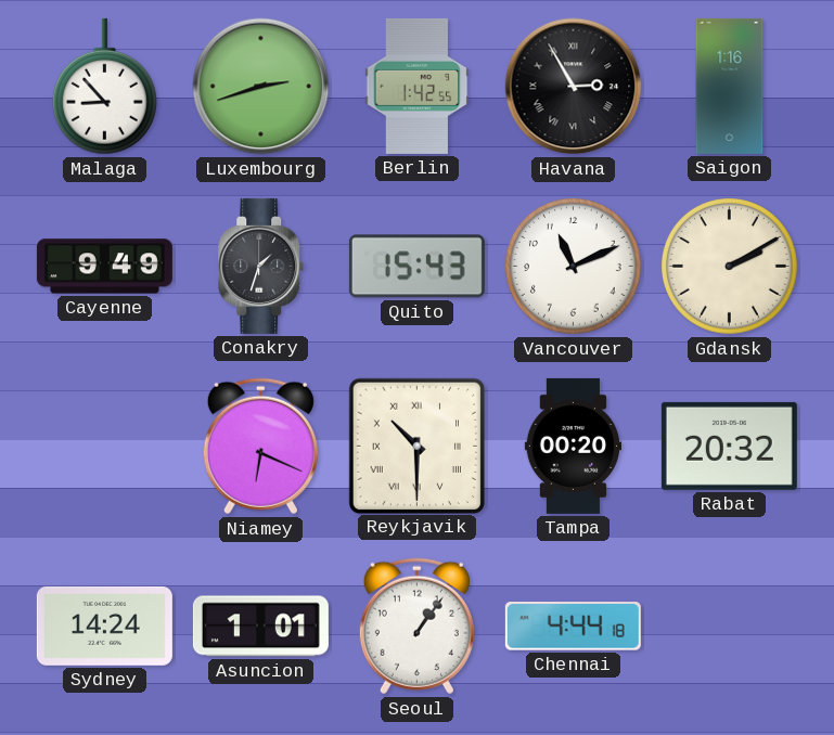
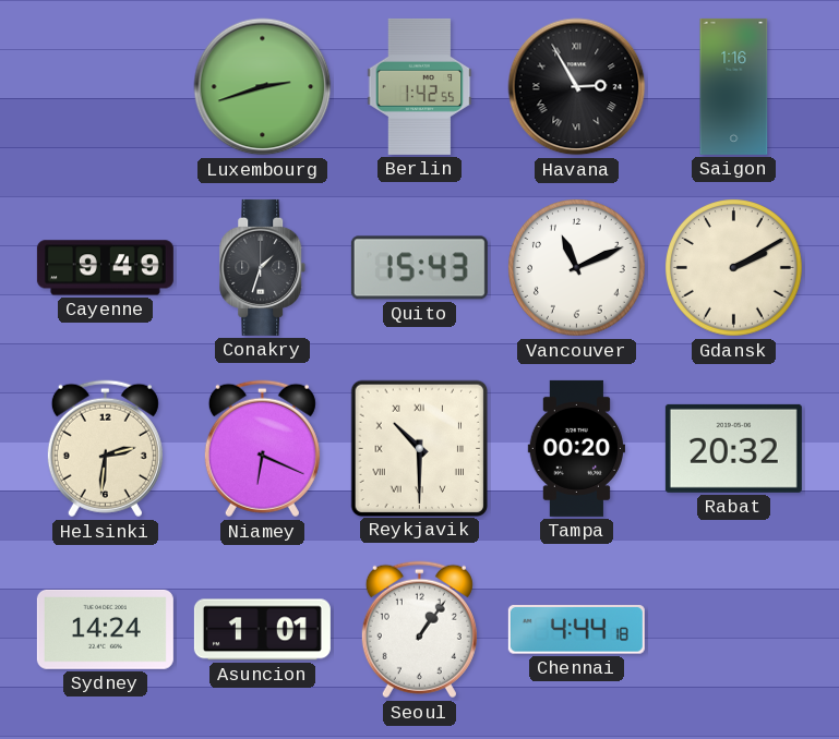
Malaga: 8:53 -> none (104, 87)
Helsinki: none -> 2:31 (105, 449)
